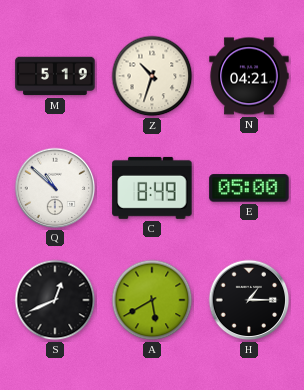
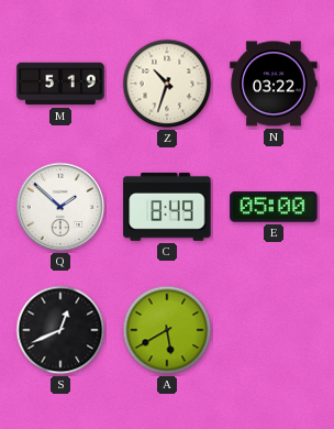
N: 04:21 -> 03:22 (274, 84)
Q: 10:52 -> 1:52 (60, 207)
H: 1:15 -> none (249, 300)
